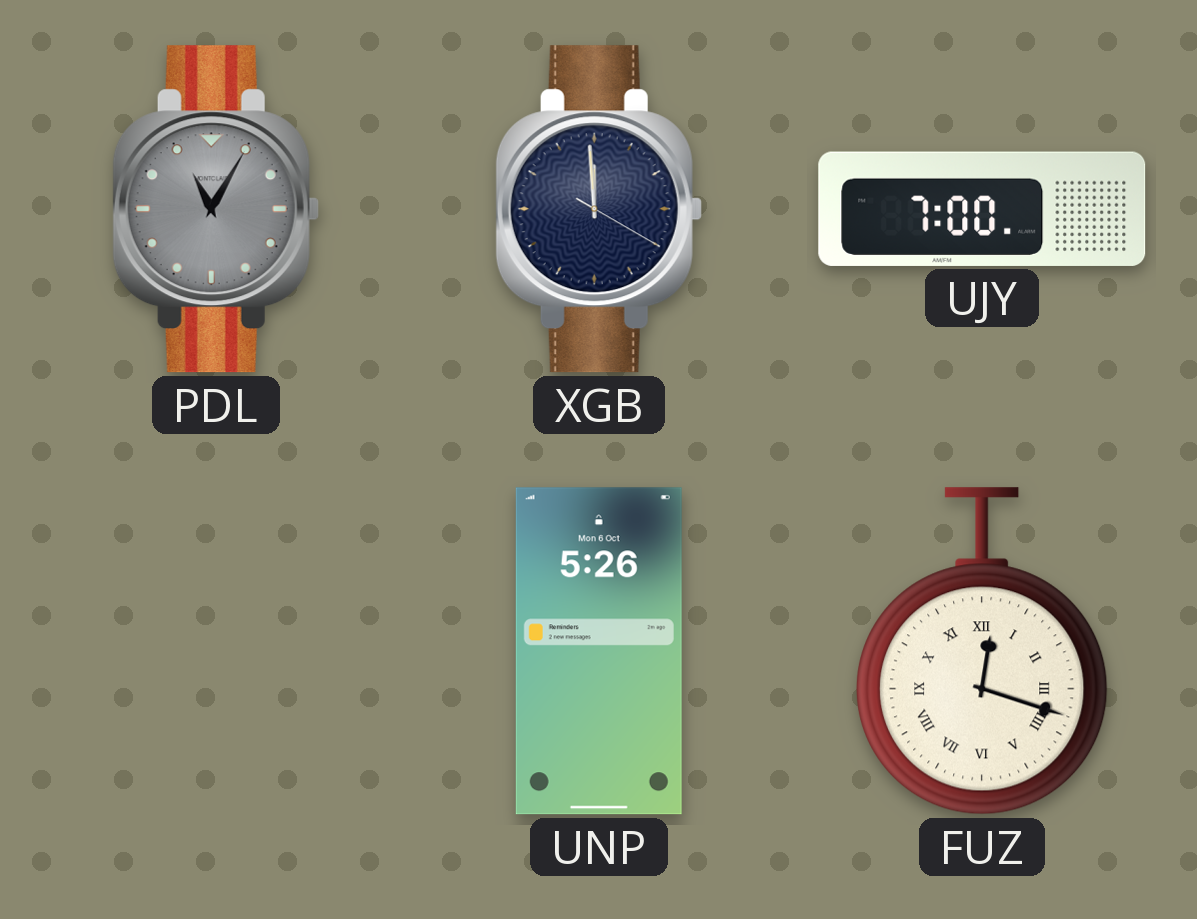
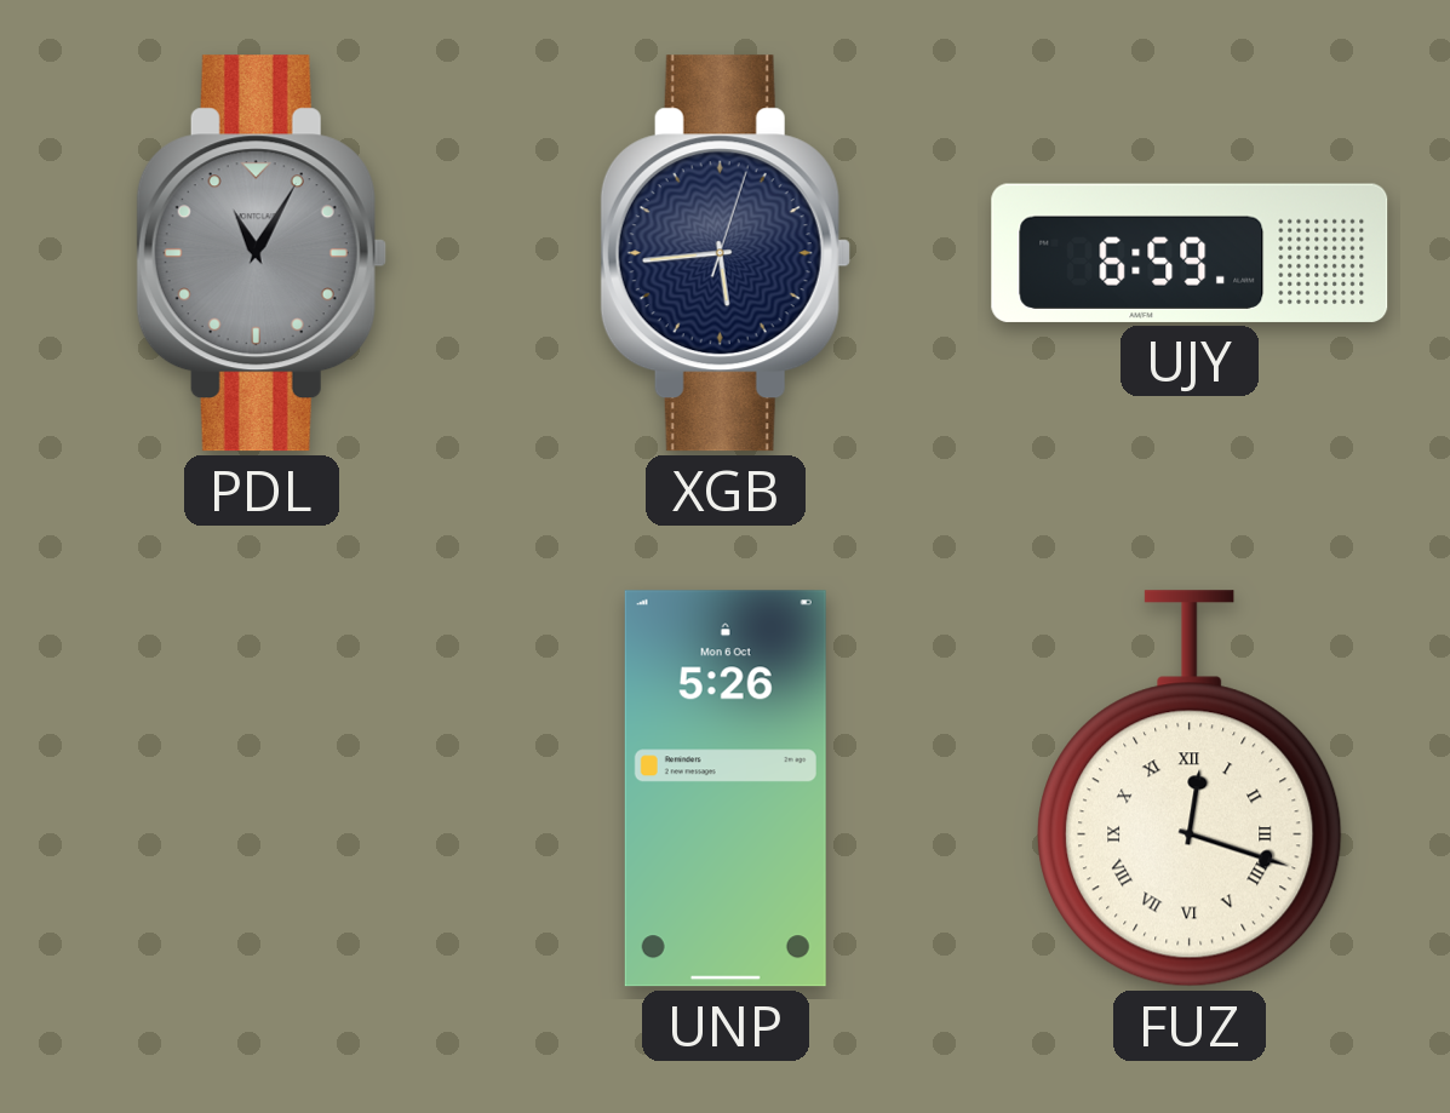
XGB: 11:59 -> 5:44 (726, 253)
UJY: 7:00 -> 6:59 (1190, 253)
